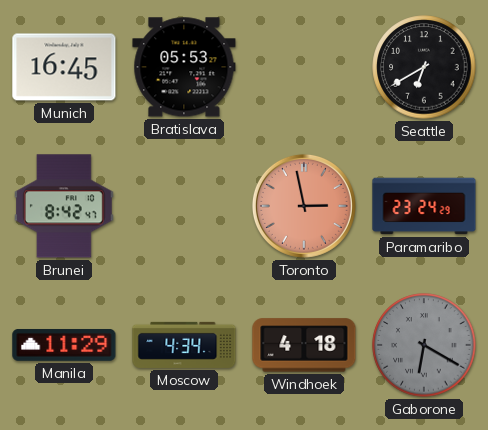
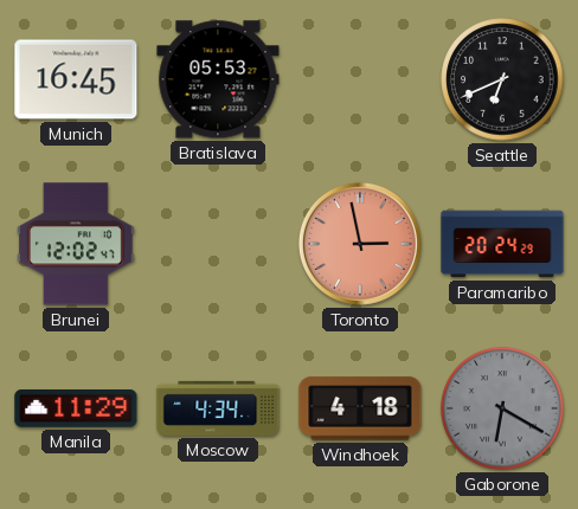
Seattle: 6:40 -> 6:41 (502, 79)
Brunei: 8:42 -> 12:02 (77, 244)
Paramaribo: 23:24 -> 20:24 (502, 244)
